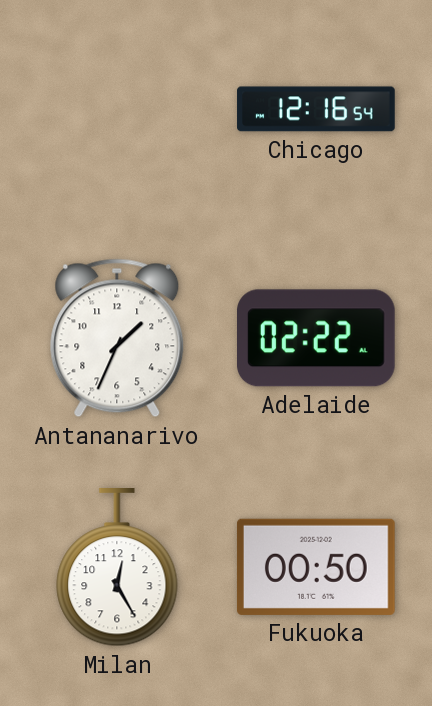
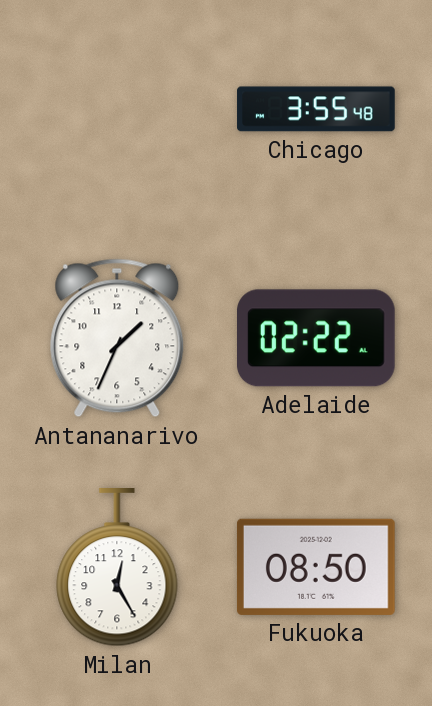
Chicago: 12:16 -> 3:55 (316, 109)
Fukuoka: 00:50 -> 08:50 (316, 567)
